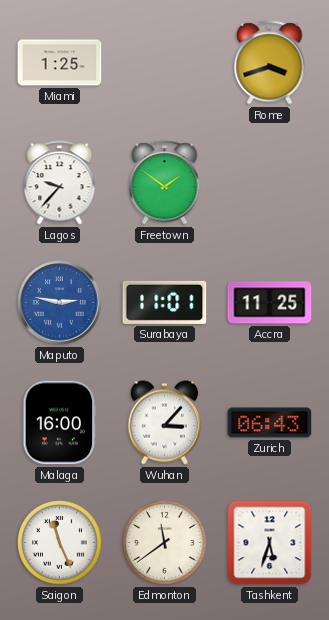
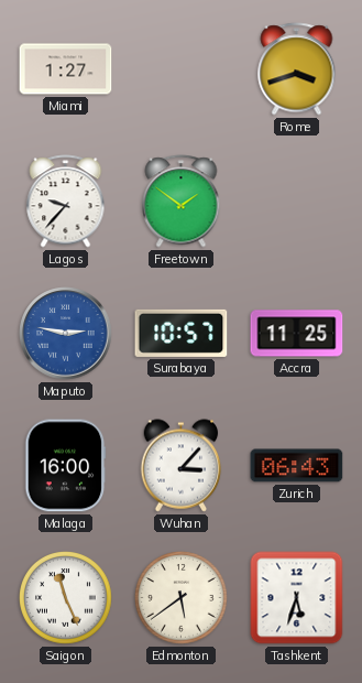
Miami: 1:25 -> 1:27 (66, 69)
Surabaya: 11:01 -> 10:57 (182, 333)
Edmonton: 11:39 -> 5:39 (182, 598)
